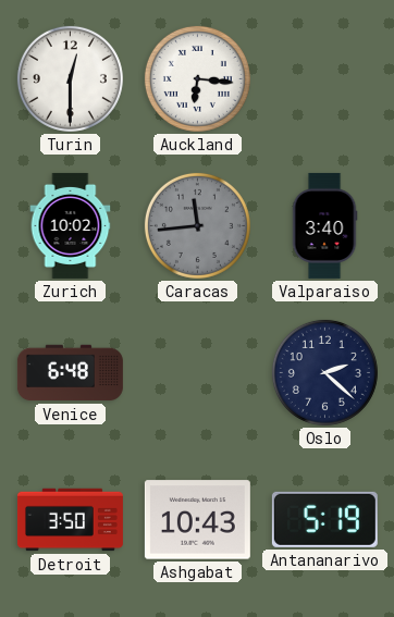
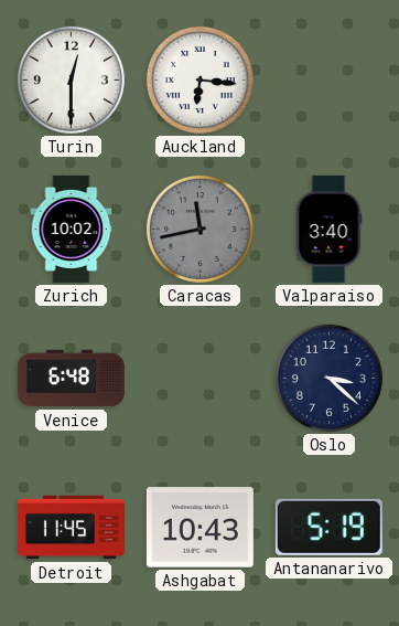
Caracas: 11:44 -> 11:43 (199, 229)
Oslo: 2:22 -> 3:22 (328, 378)
Detroit: 3:50 -> 11:45 (71, 528)
